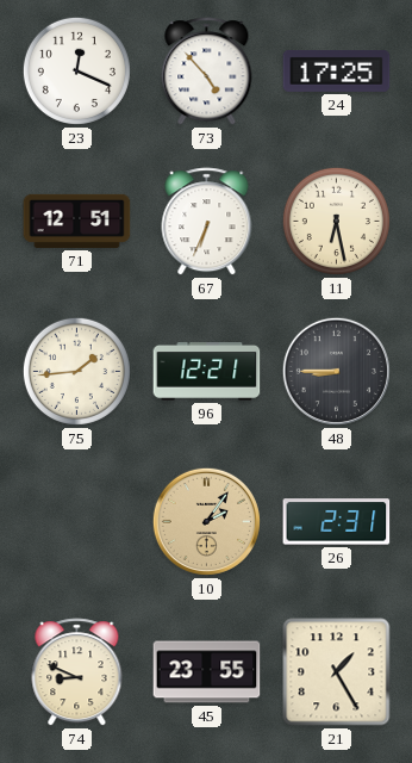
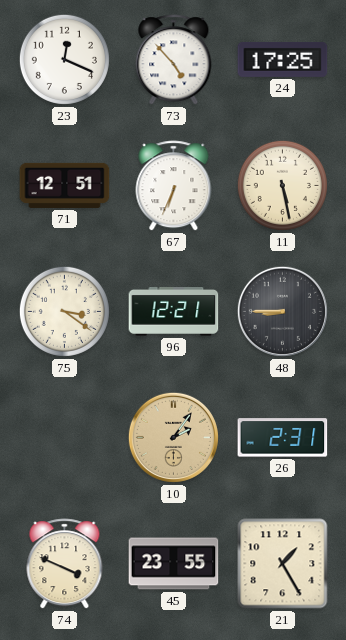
11: 6:28 -> 5:28 (282, 185)
75: 1:44 -> 3:21 (64, 311)
74: 8:49 -> 3:49 (65, 564)
